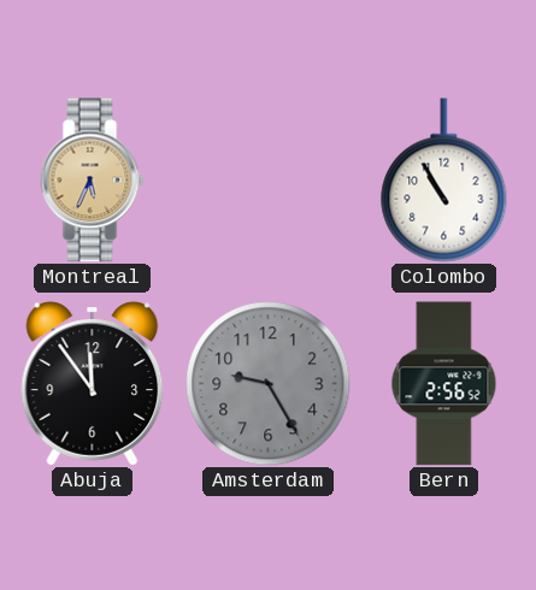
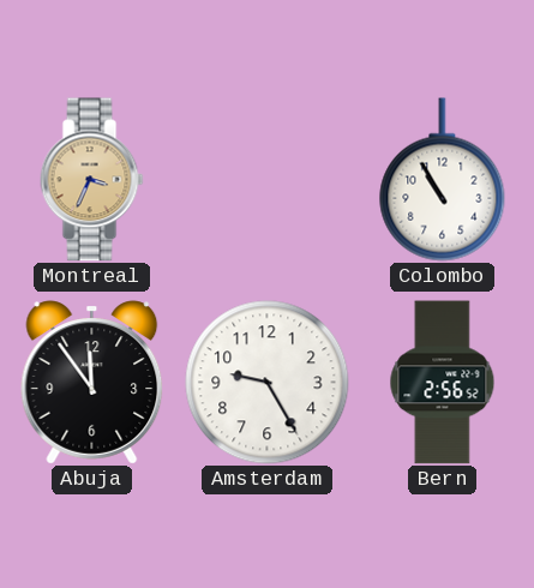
Montreal: 5:34 -> 3:34 (92, 180)
Amsterdam dial: grey -> white (268, 383)
